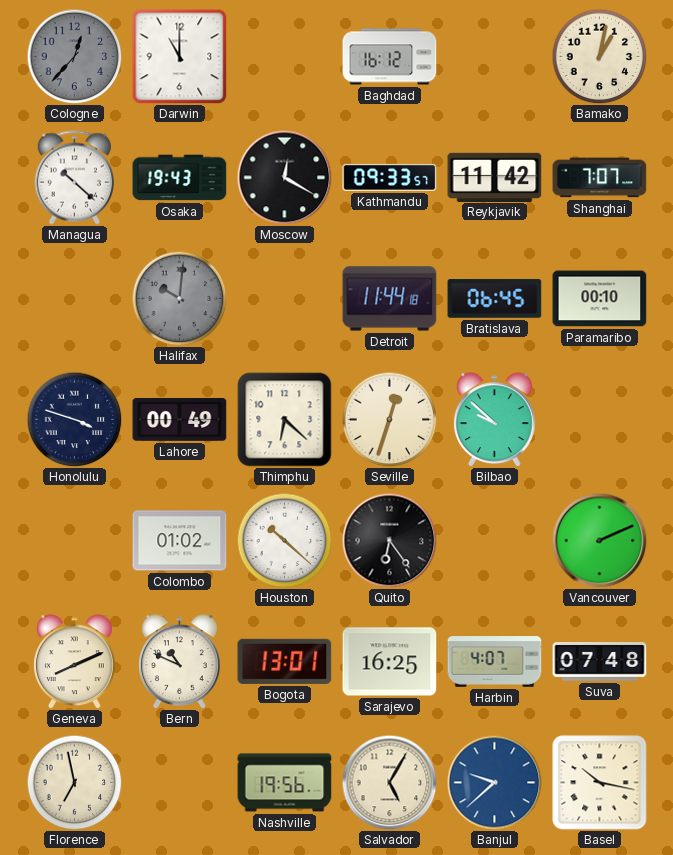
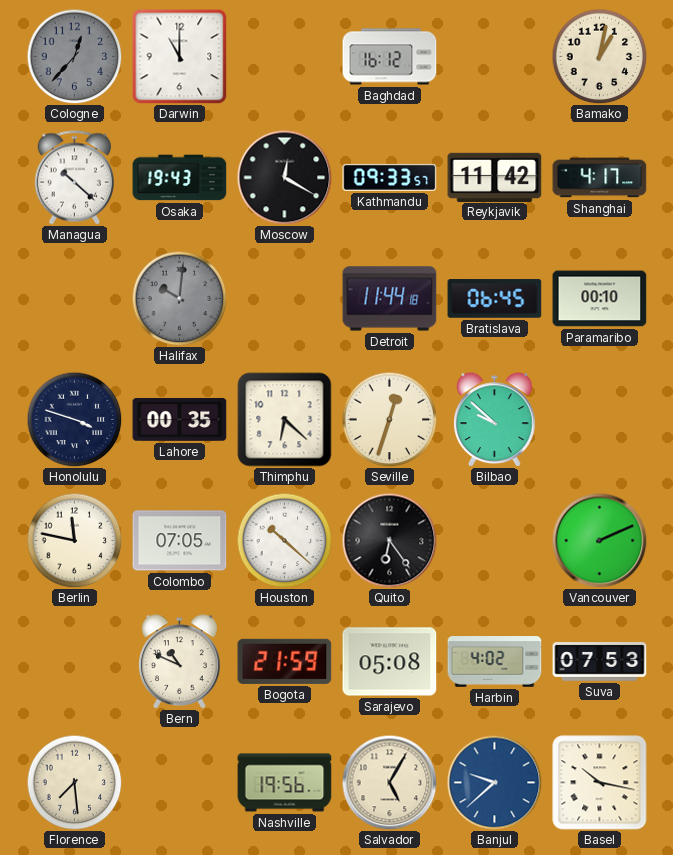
Shanghai: 7:07 -> 4:17 (600, 178)
Lahore: 00:49 -> 00:35 (180, 420)
Berlin: none -> 11:47 (74, 540)
Colombo: 01:02 -> 07:05 (180, 541)
Geneva: 8:11 -> none (75, 662)
Bogota: 13:01 -> 21:59 (285, 661)
Sarajevo: 16:25 -> 05:08 (390, 662)
Harbin: 4:07 -> 4:02 (495, 662)
Suva: 07:48 -> 07:53 (600, 662)
Florence: 6:58 -> 7:29 (74, 782)
